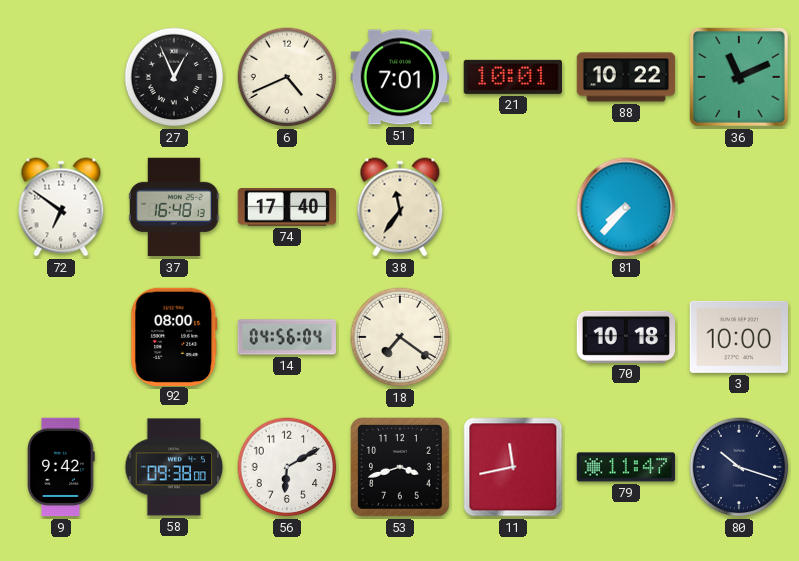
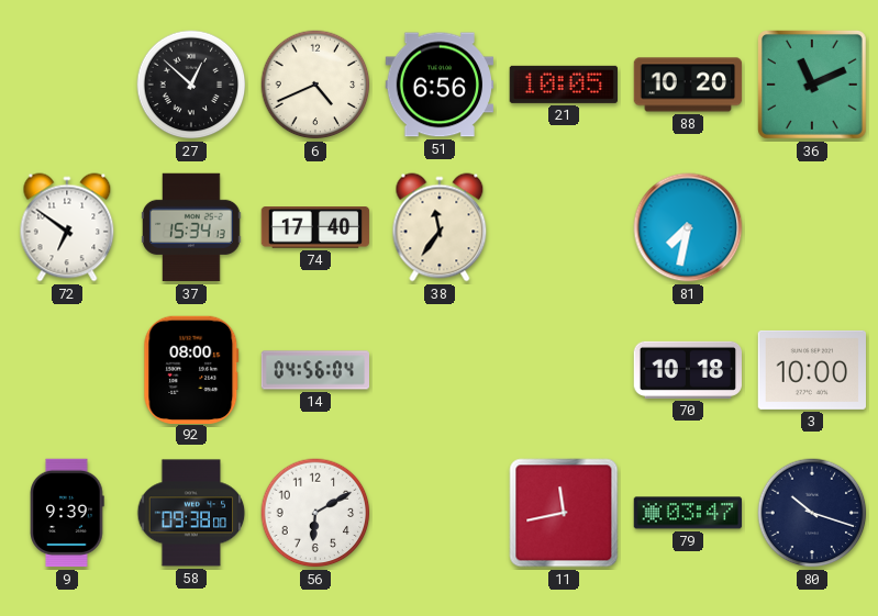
27: 12:56 -> 12:52 (191, 85)
51: 7:01 -> 6:56 (440, 85)
21: 10:01 -> 10:05 (563, 85)
88: 10:22 -> 10:20 (688, 85)
37: 16:48 -> 15:34 (191, 227)
81: 7:37 -> 7:32 (688, 227)
18: 7:21 -> none (400, 337)
9: 9:42 -> 9:39 (67, 513)
53: 3:42 -> none (401, 468)
79: 11:47 -> 03:47 (688, 513)
